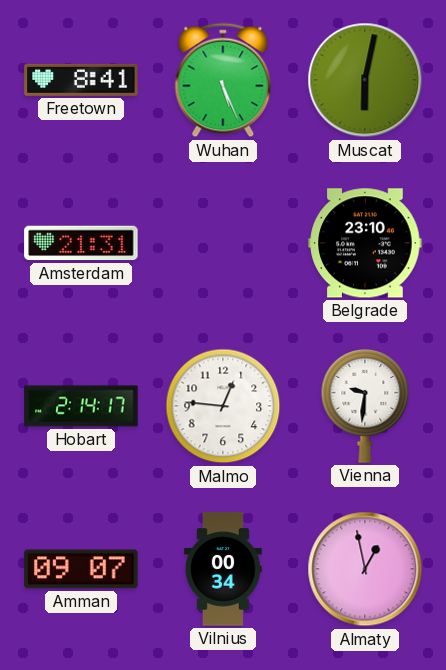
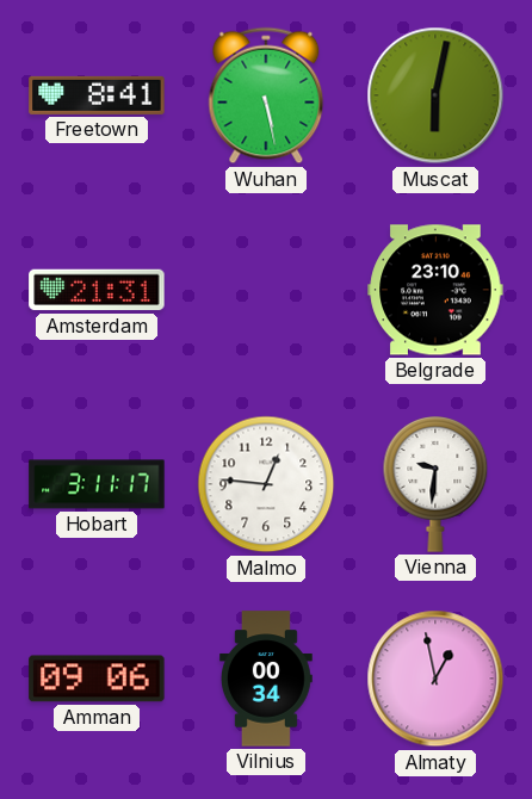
Wuhan: 5:26 -> 5:28 (266, 95)
Hobart: 2:14 -> 3:11 (97, 484)
Amman: 09:07 -> 09:06 (97, 679)
